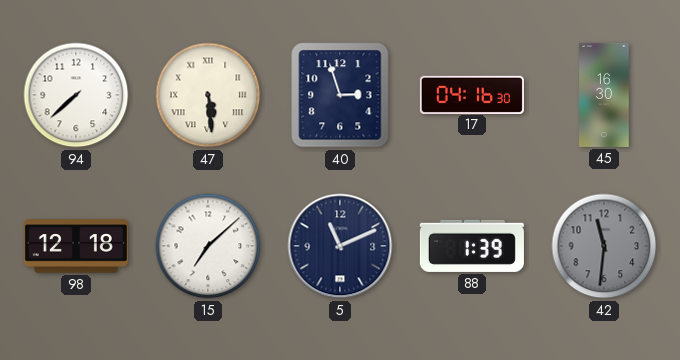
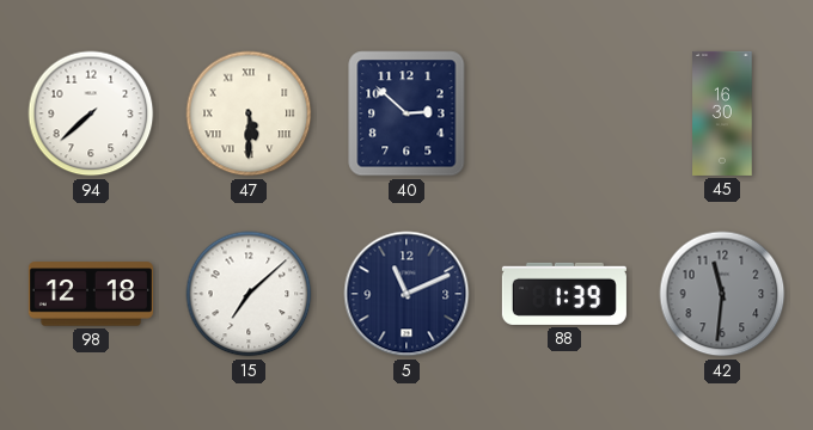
47: 5:29 -> 5:30 (249, 113)
40: 2:57 -> 2:52 (406, 113)
17: 04:16 -> none (472, 94)
